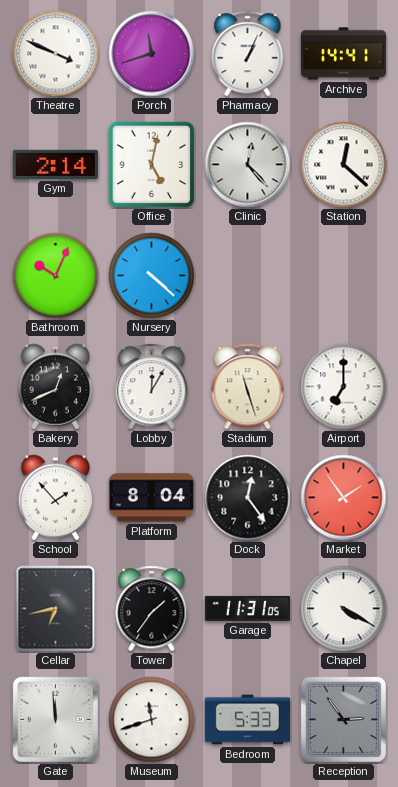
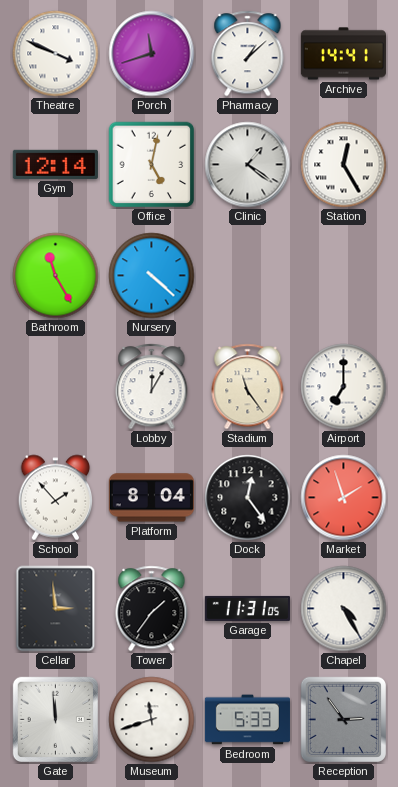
Pharmacy: 1:04 -> 1:08 (248, 54)
Gym: 2:14 -> 12:14 (55, 164)
Clinic: 12:23 -> 1:21 (248, 165)
Station: 12:22 -> 12:25 (344, 165)
Bathroom: 10:04 -> 11:25 (56, 276)
Bakery: 12:41 -> none (56, 387)
Stadium: 11:27 -> 11:24 (248, 387)
Market: 1:54 -> 1:57 (344, 498)
Cellar: 6:43 -> 2:59 (56, 609)
Chapel: 4:20 -> 4:25 (344, 609)
